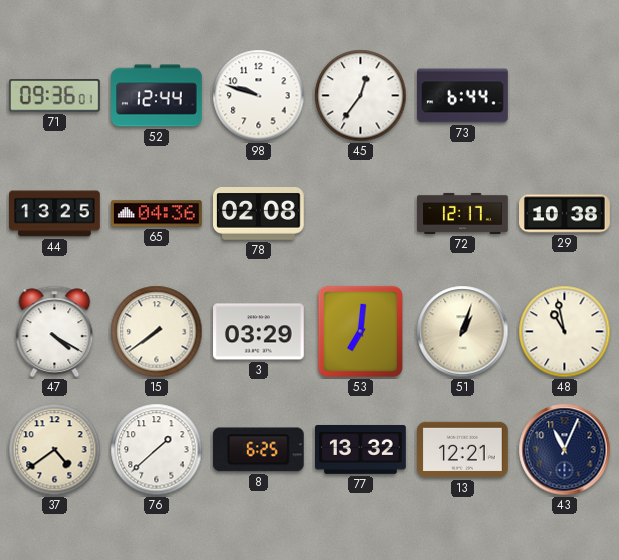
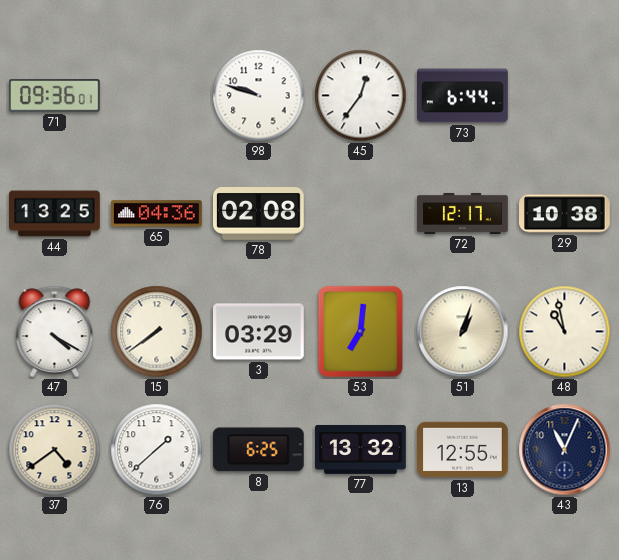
52: 12:44 -> none (157, 96)
13: 12:21 -> 12:55 (463, 450)
